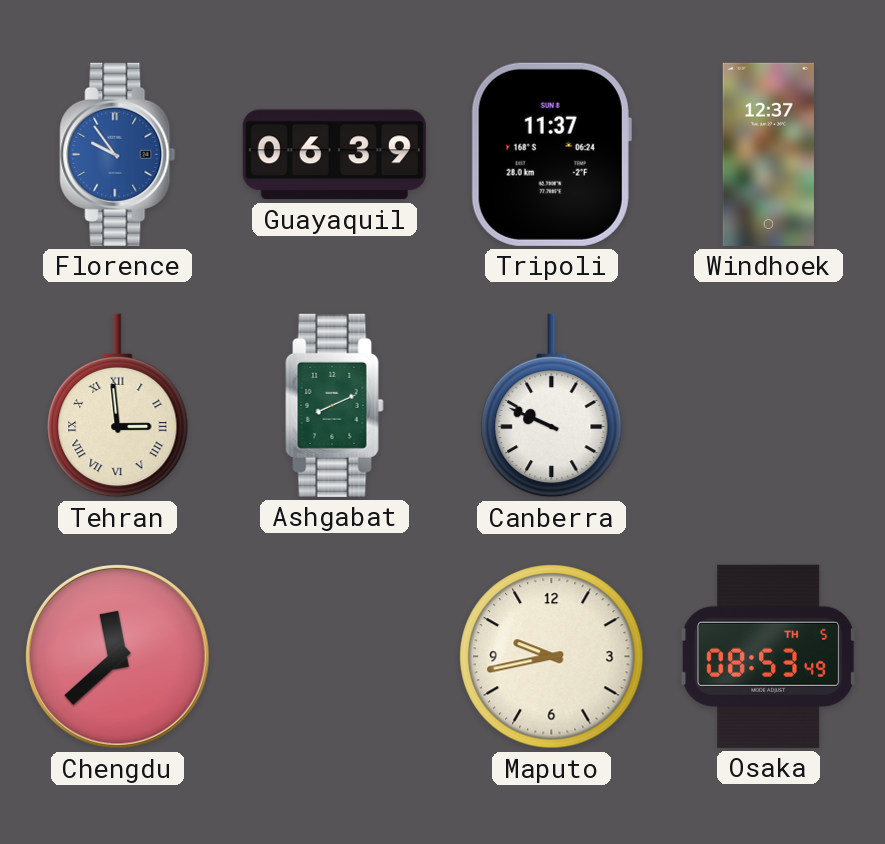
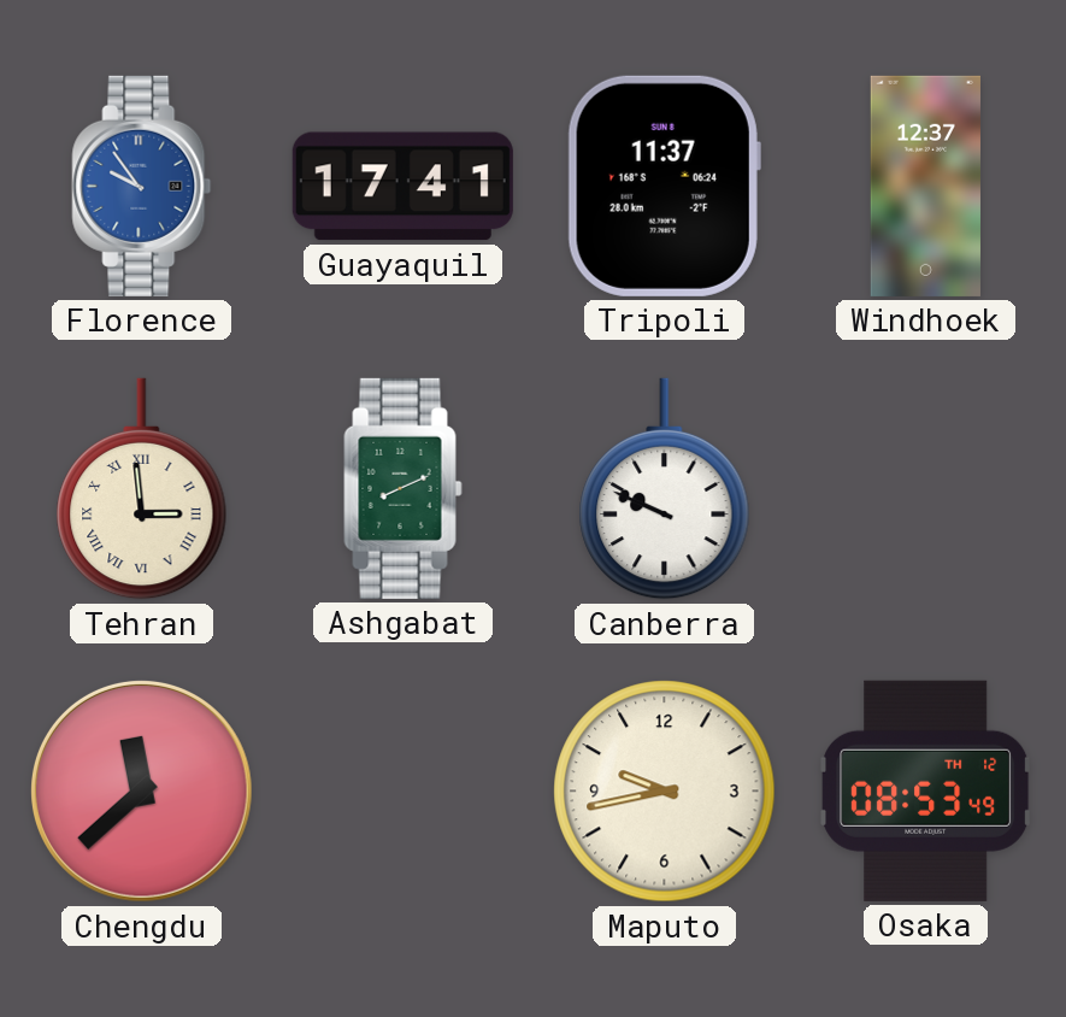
Guayaquil: 06:39 -> 17:41 (402, 187)
Osaka date: TH 5 -> TH 12 (926, 790)
